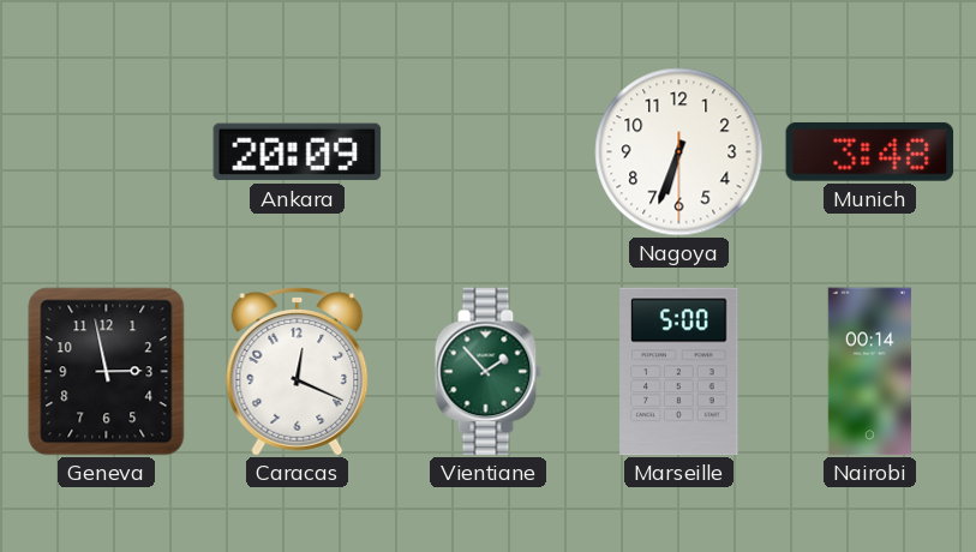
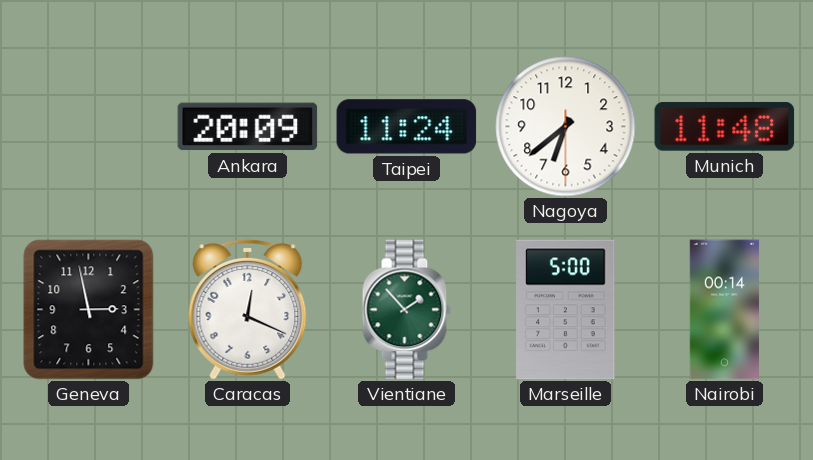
Taipei: none -> 11:24 (407, 127)
Nagoya: 6:33 -> 6:38 (566, 127)
Munich: 3:48 -> 11:48 (725, 126)
